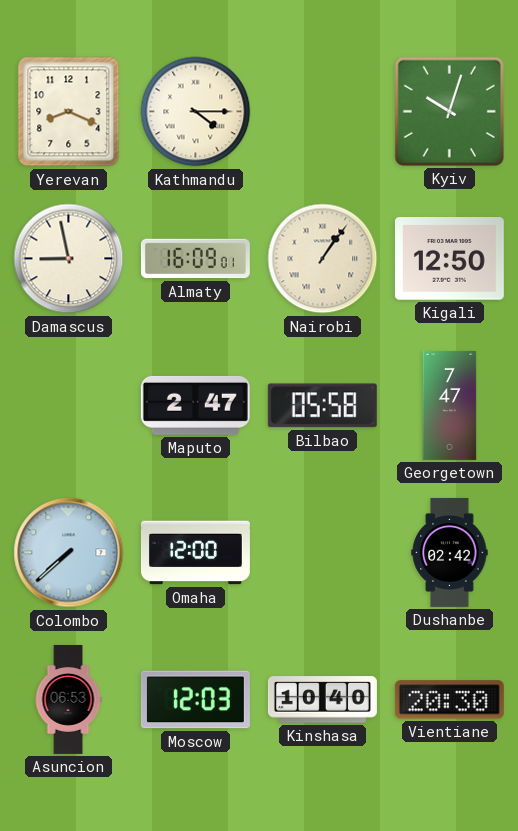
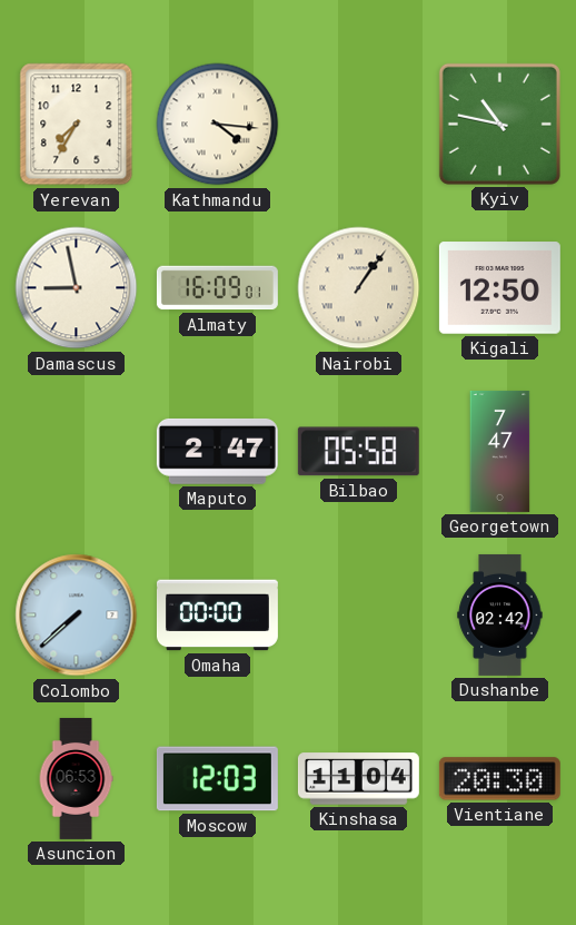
Yerevan: 8:19 -> 7:35 (77, 125)
Kathmandu: 4:15 -> 4:16 (218, 125)
Kyiv: 10:03 -> 10:47 (499, 124)
Omaha: 12:00 -> 00:00 (217, 616)
Kinshasa: 10:40 -> 11:04 (358, 779)
